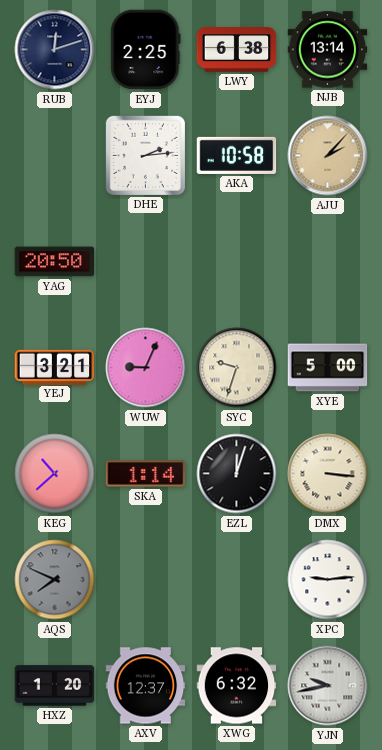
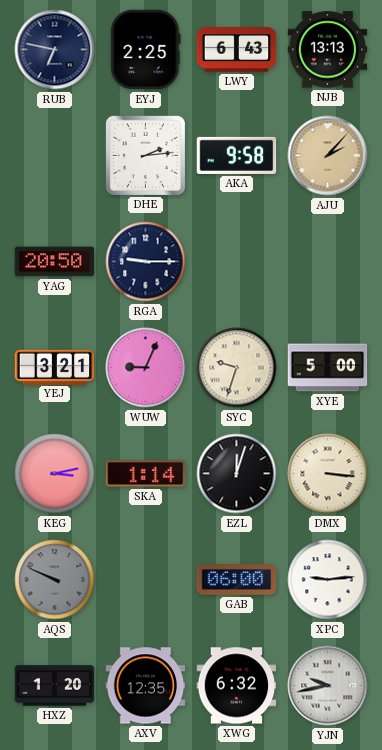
RUB: 12:12 -> 6:47 (55, 50)
LWY: 6:38 -> 6:43 (237, 50)
NJB: 13:14 -> 13:13 (328, 50)
AKA: 10:58 -> 9:58 (237, 155)
RGA: none -> 9:15 (146, 262)
KEG: 10:38 -> 3:13 (55, 474)
AQS: 7:49 -> 9:49 (55, 580)
GAB: none -> 06:00 (237, 580)
AXV: 12:37 -> 12:35 (146, 686)
